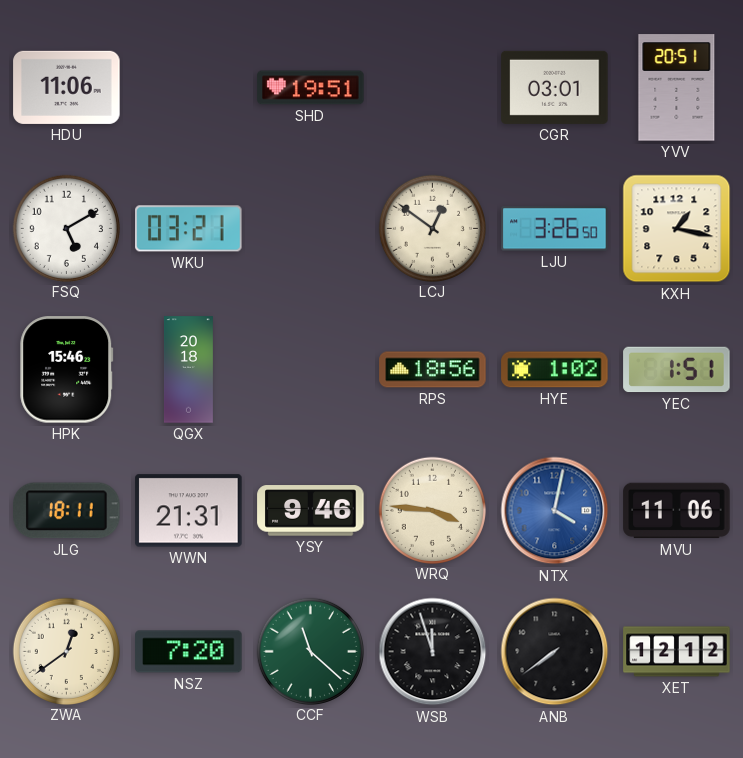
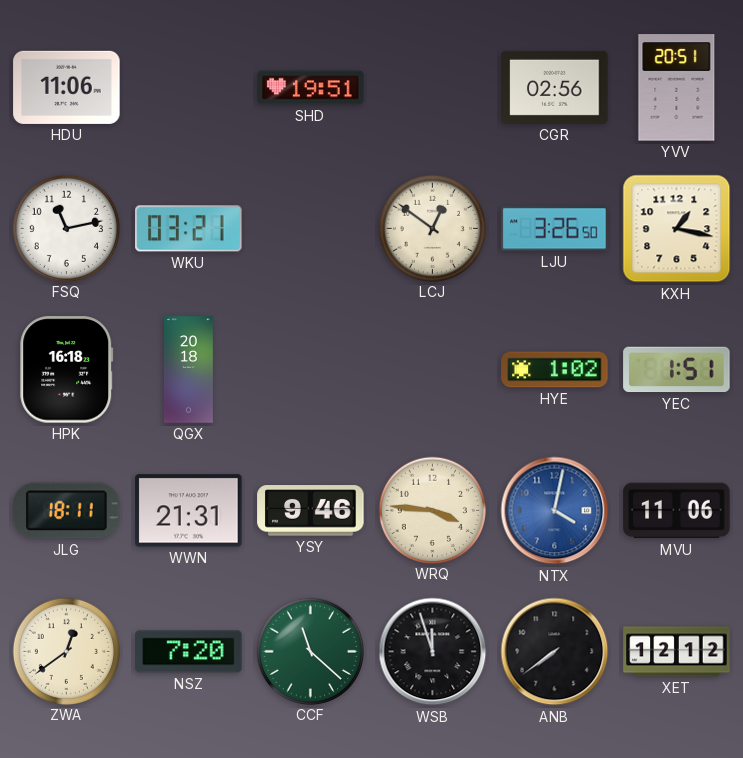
CGR: 03:01 -> 02:56 (555, 87)
FSQ: 5:10 -> 11:13 (66, 228)
HPK: 15:46 -> 16:18 (67, 370)
RPS: 18:56 -> none (433, 370)
